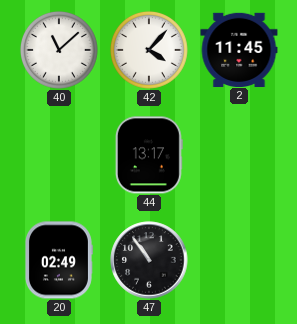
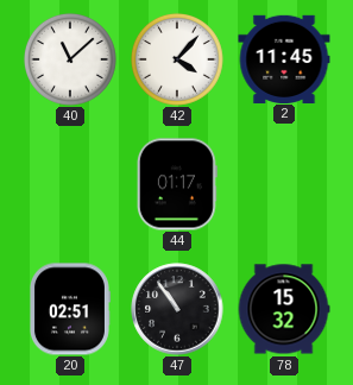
44: 13:17 -> 01:17 (177, 184)
20: 02:49 -> 02:51 (69, 309)
78: none -> 15:32 (284, 309)
